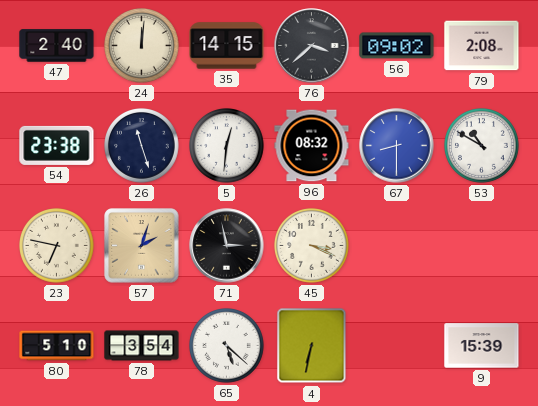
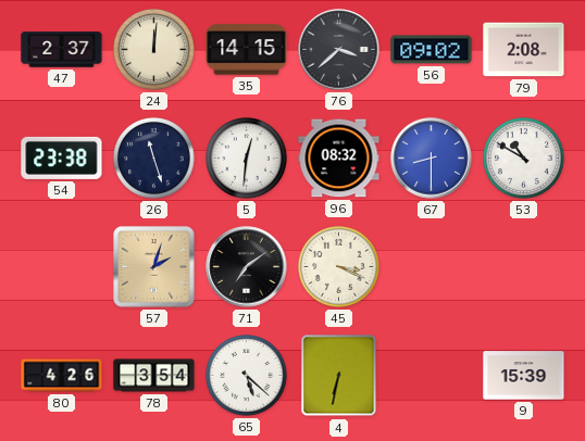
47: 2:40 -> 2:37 (62, 50)
23: 6:47 -> none (57, 246)
71: 2:58 -> 7:09 (247, 267)
80: 5:10 -> 4:26 (62, 376)
